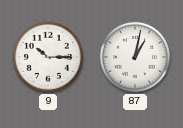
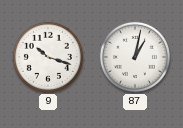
9: 10:15 -> 10:18 (48, 57)
